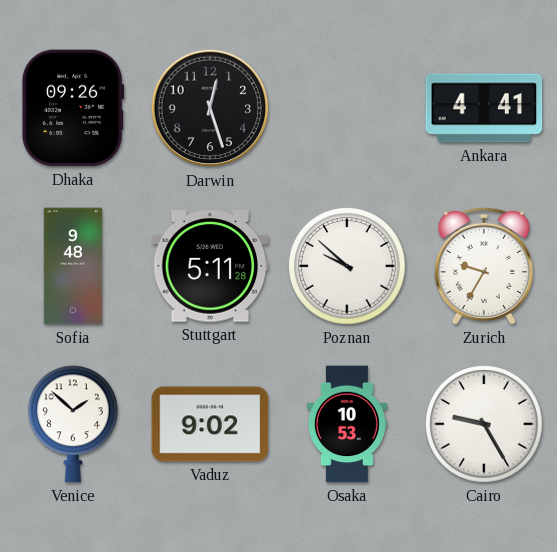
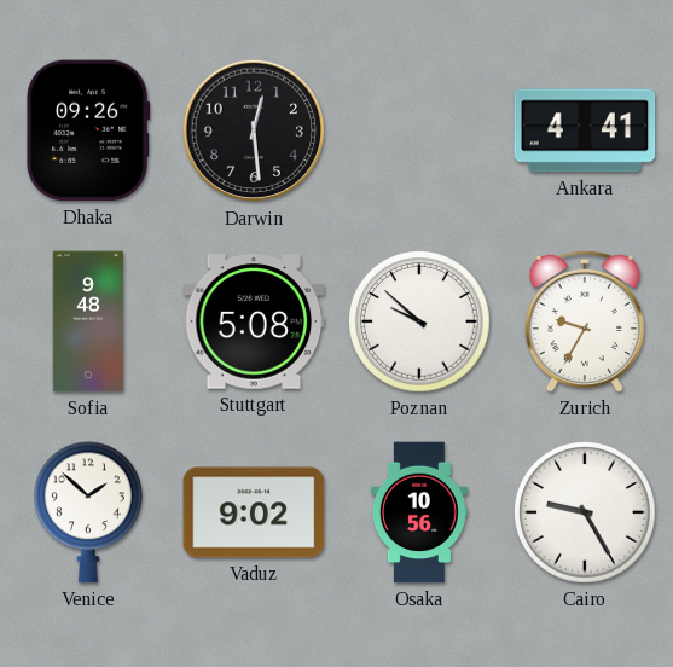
Darwin: 12:27 -> 12:29 (254, 130)
Stuttgart: 5:11 -> 5:08 (254, 321)
Osaka: 10:53 -> 10:56 (419, 512)
